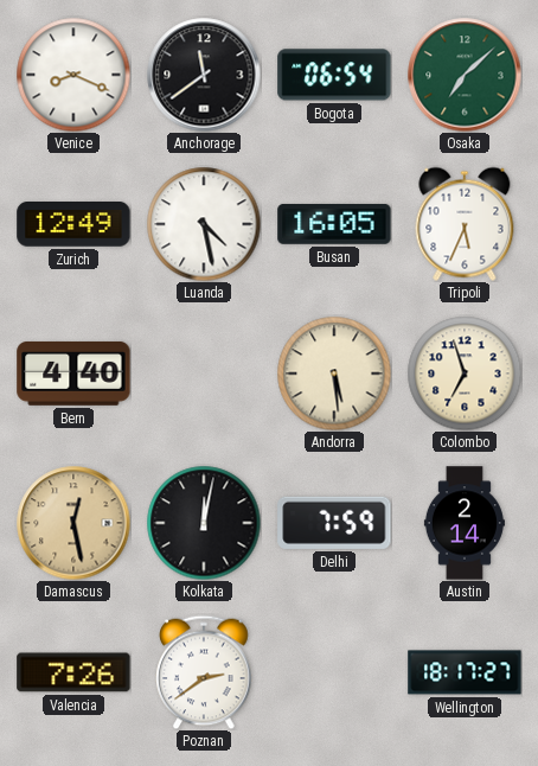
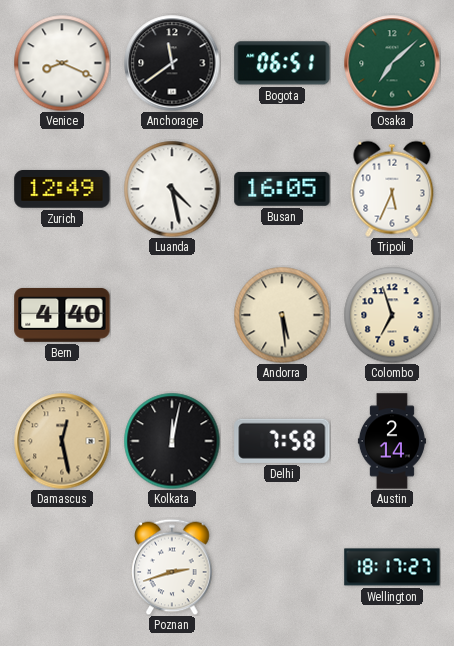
Bogota: 06:54 -> 06:51 (282, 63)
Delhi: 7:59 -> 7:58 (282, 441)
Valencia: 7:26 -> none (73, 672)
Poznan: 2:39 -> 2:42 (172, 567)
